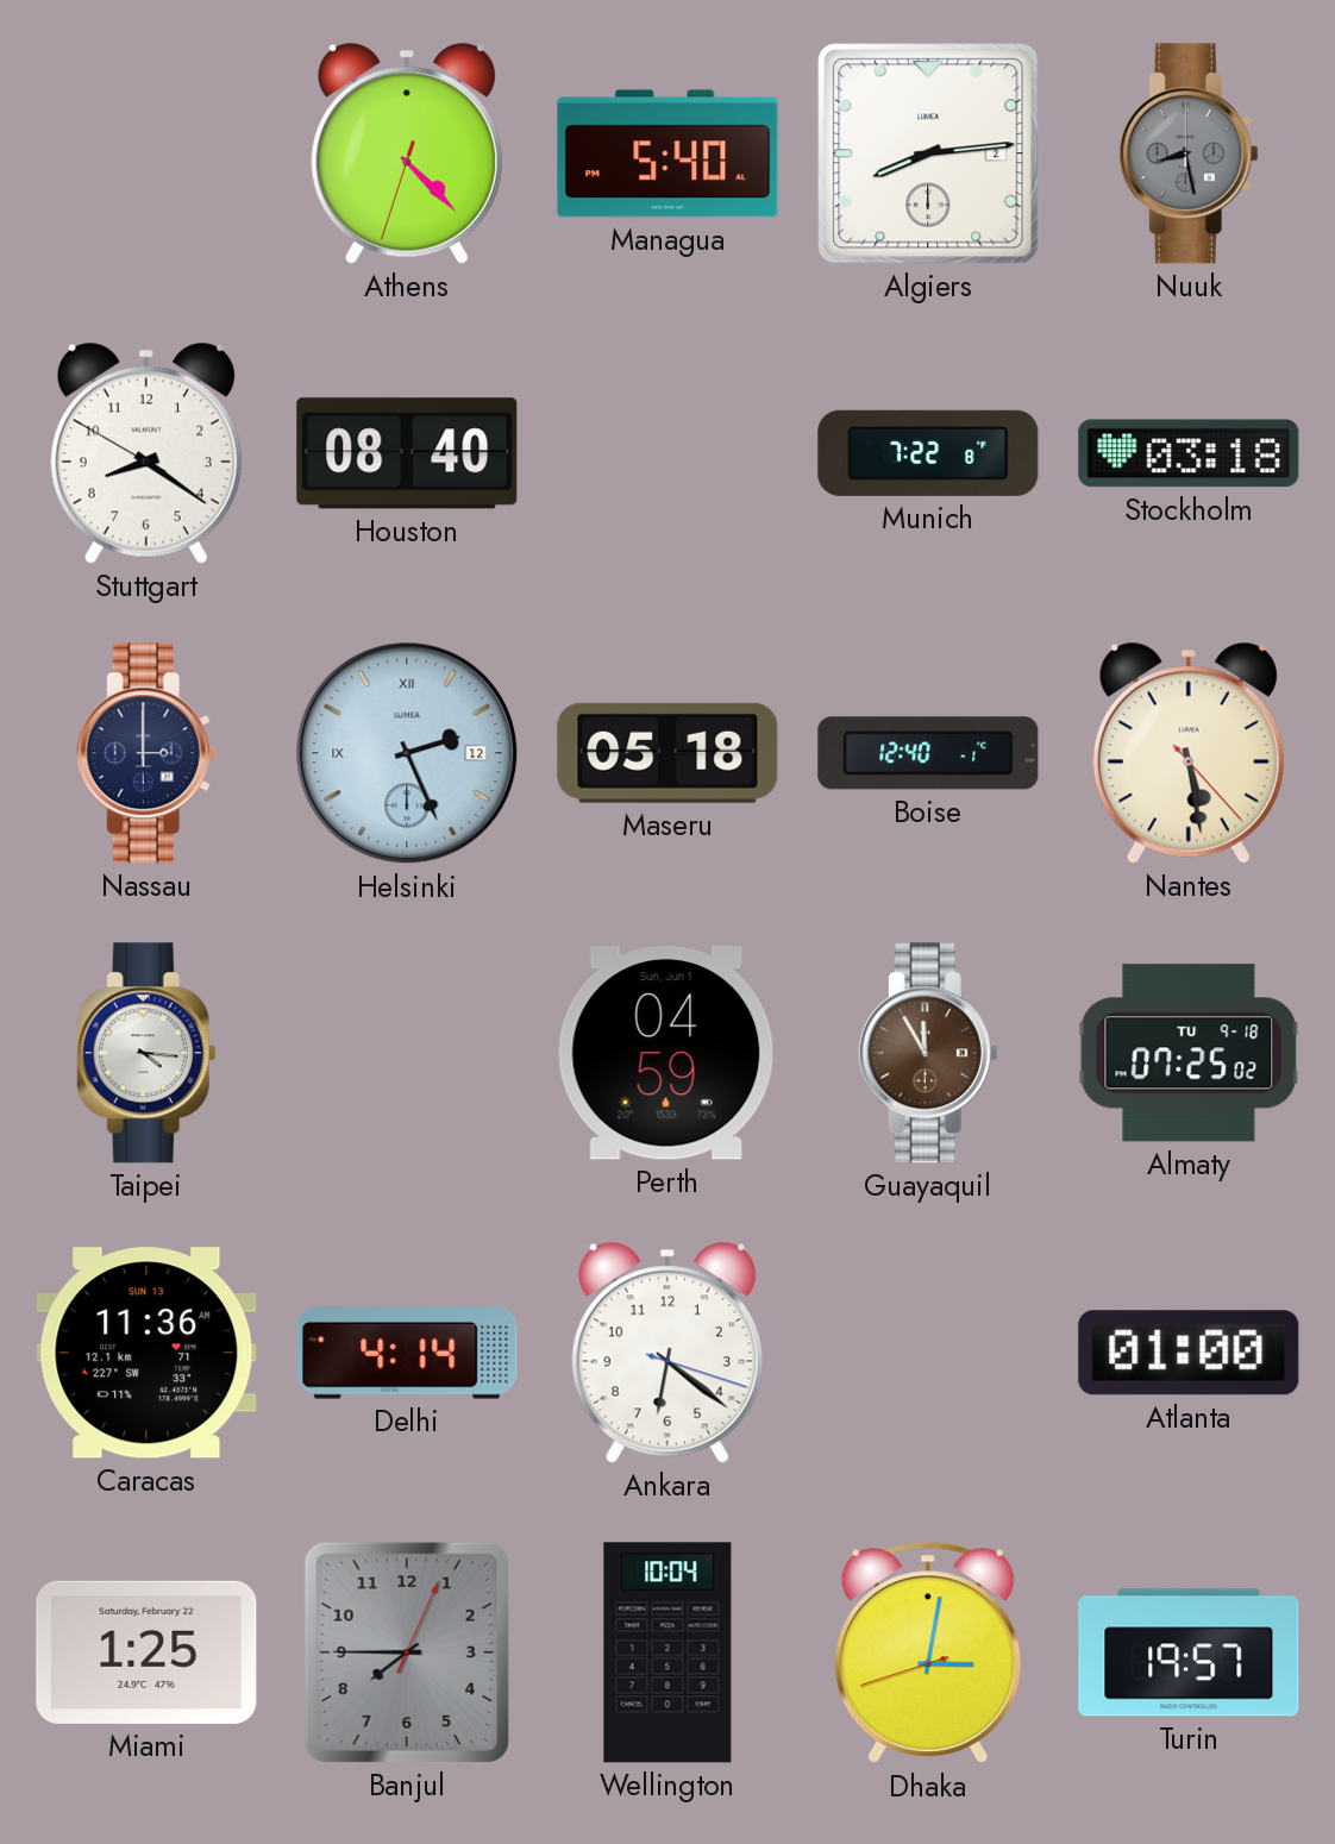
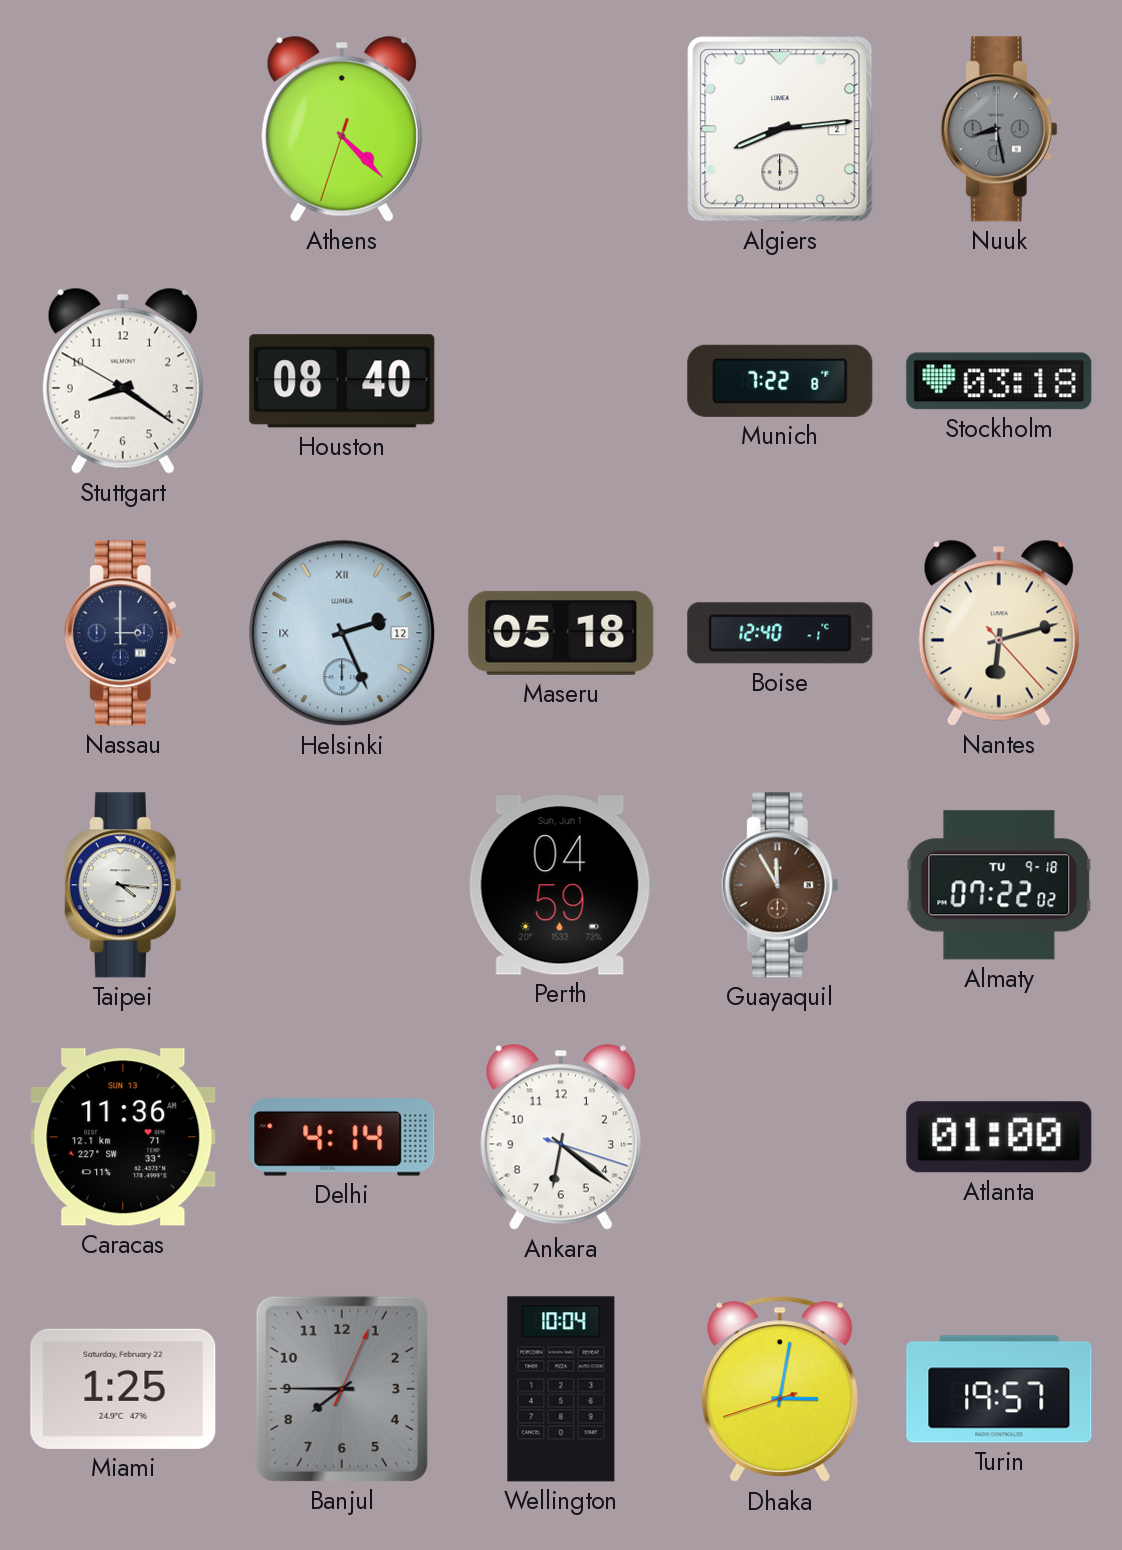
Managua: 5:40 -> none (667, 153)
Nantes: 5:28 -> 6:12 (999, 633)
Almaty: 07:25 -> 07:22 (999, 885)
